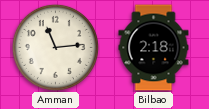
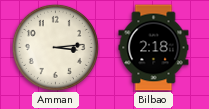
Amman: 11:14 -> 3:14 (55, 47)
